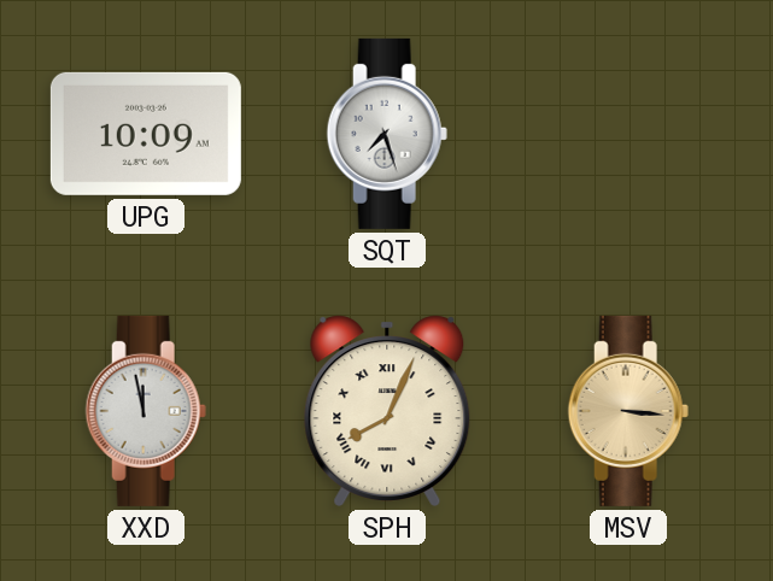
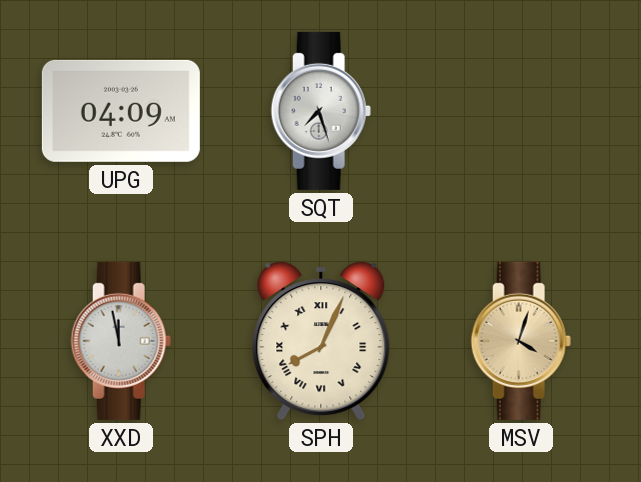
UPG: 10:09 -> 04:09 (121, 111)
MSV: 3:16 -> 4:03 (521, 341)
